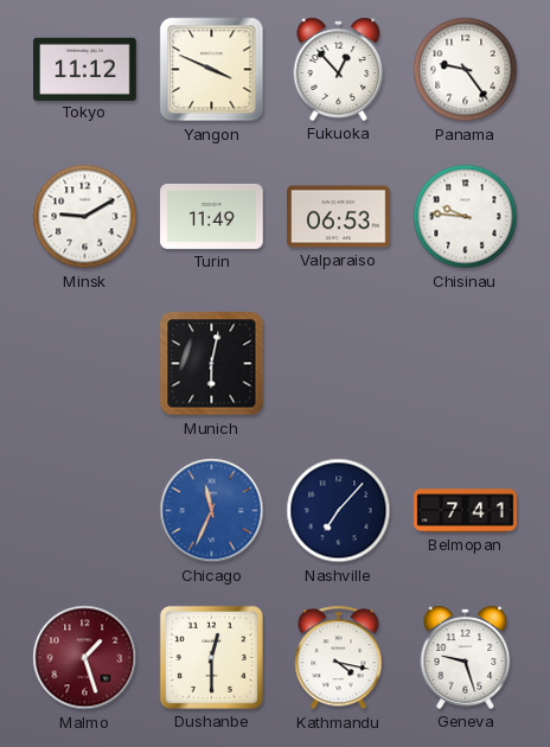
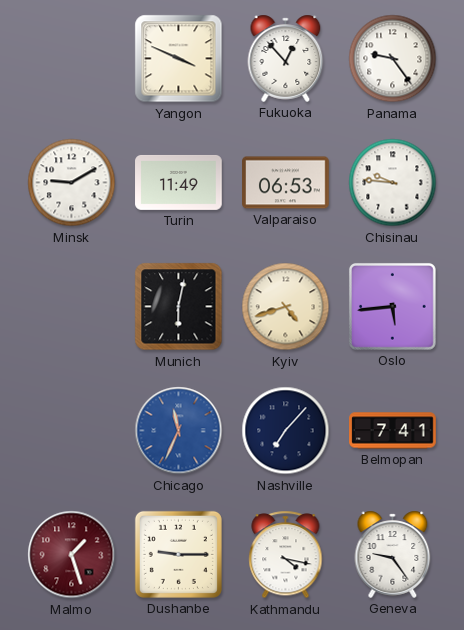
Tokyo: 11:12 -> none (85, 69)
Kyiv: none -> 4:42 (286, 307)
Oslo: none -> 5:44 (392, 306)
Dushanbe: 12:30 -> 9:15 (178, 554)
Geneva: 9:27 -> 9:24 (393, 554)
